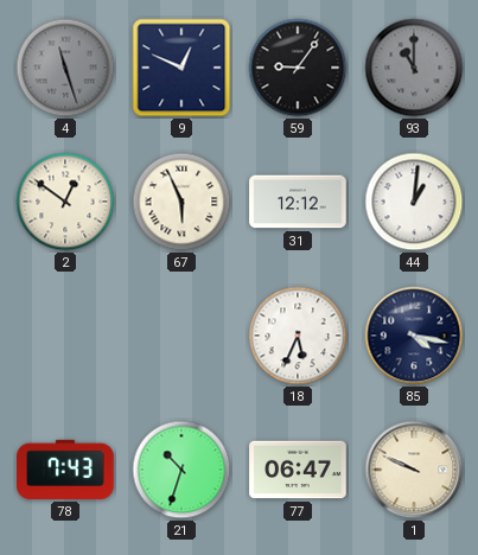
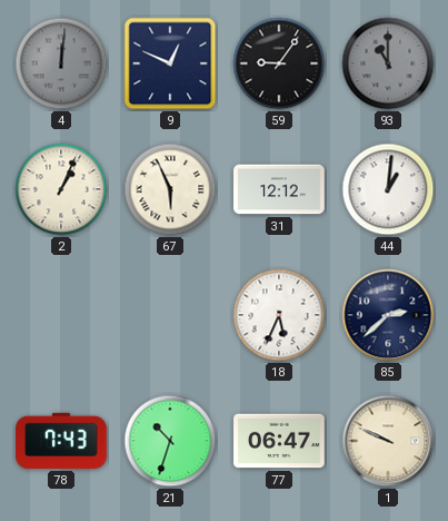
4: 11:27 -> 12:01 (61, 63)
2: 12:51 -> 1:04 (61, 189)
85: 4:17 -> 2:38 (388, 315)
